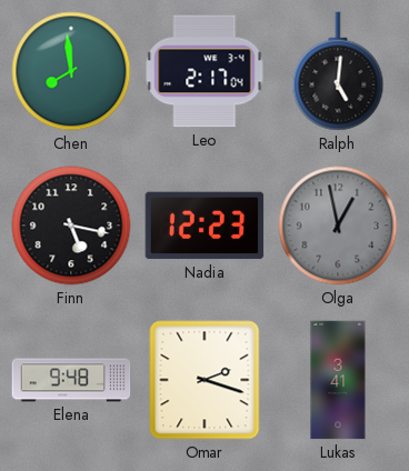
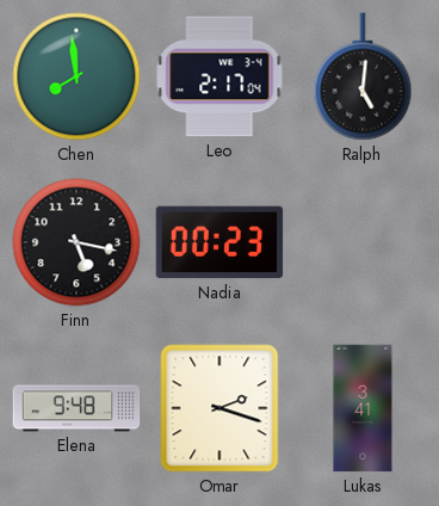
Nadia: 12:23 -> 00:23 (219, 242)
Olga: 12:58 -> none (338, 226)
